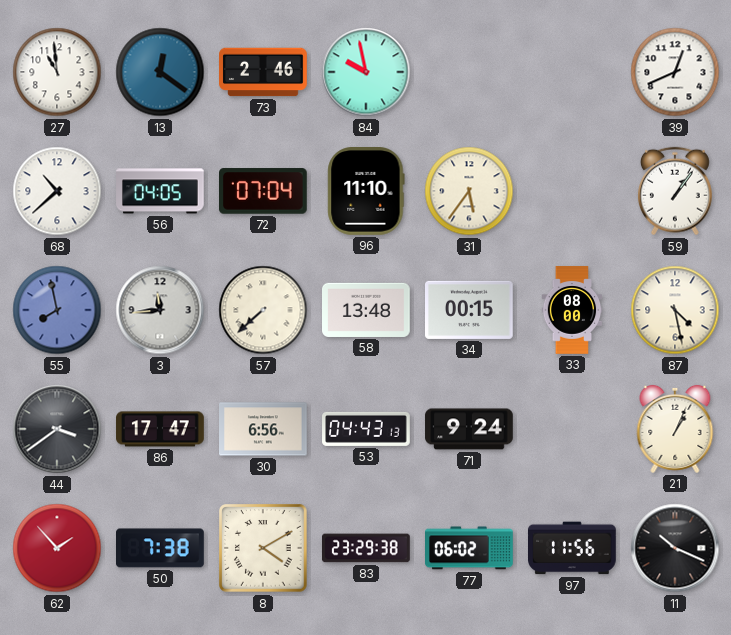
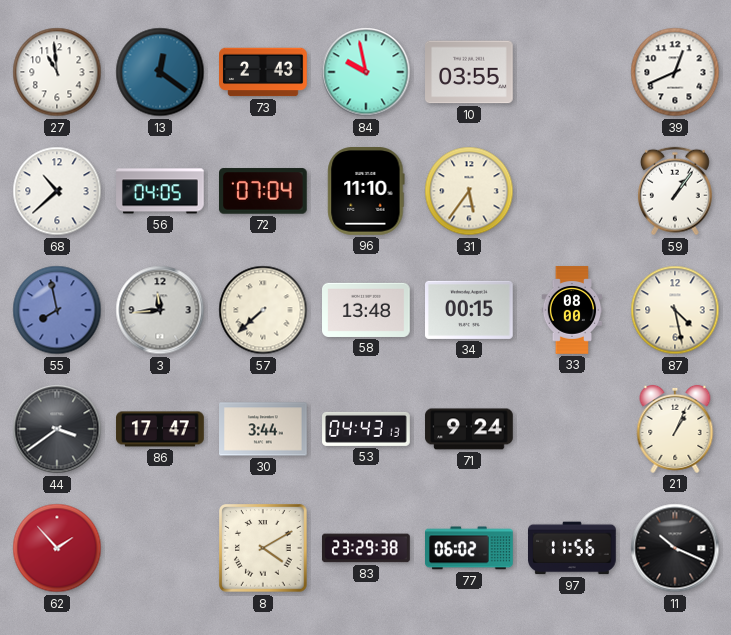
73: 2:46 -> 2:43 (263, 72)
10: none -> 03:55 (470, 72)
30: 6:56 -> 3:44 (264, 429)
50: 7:38 -> none (161, 548)
